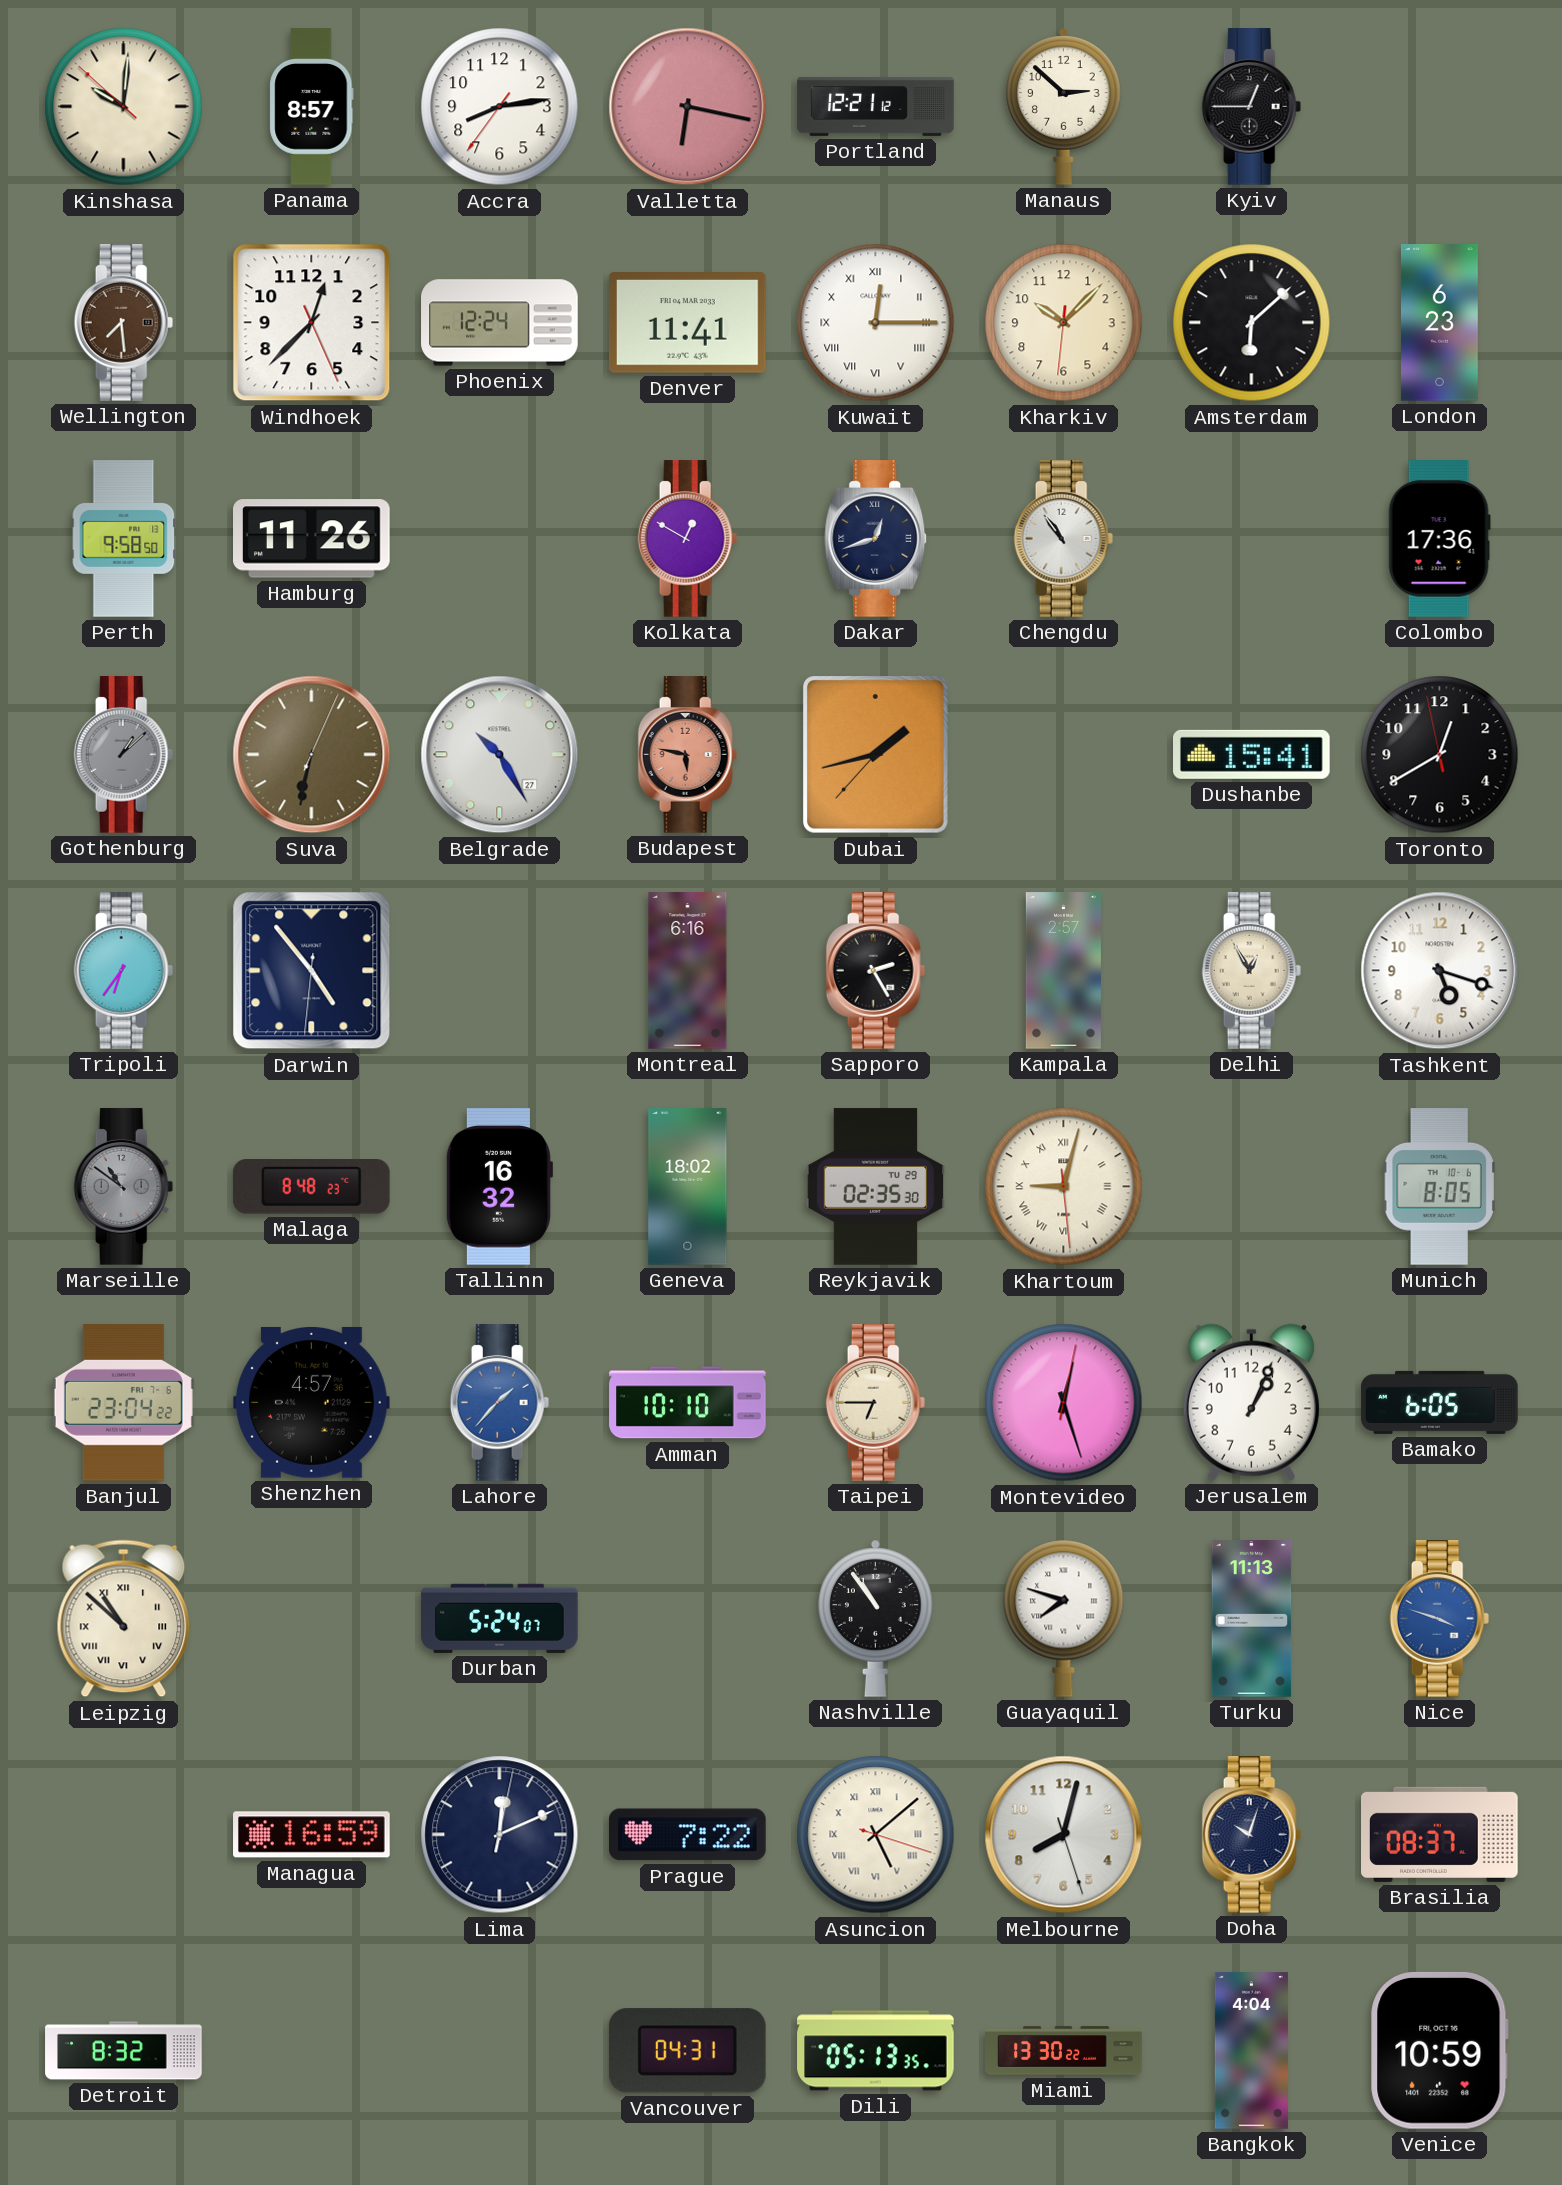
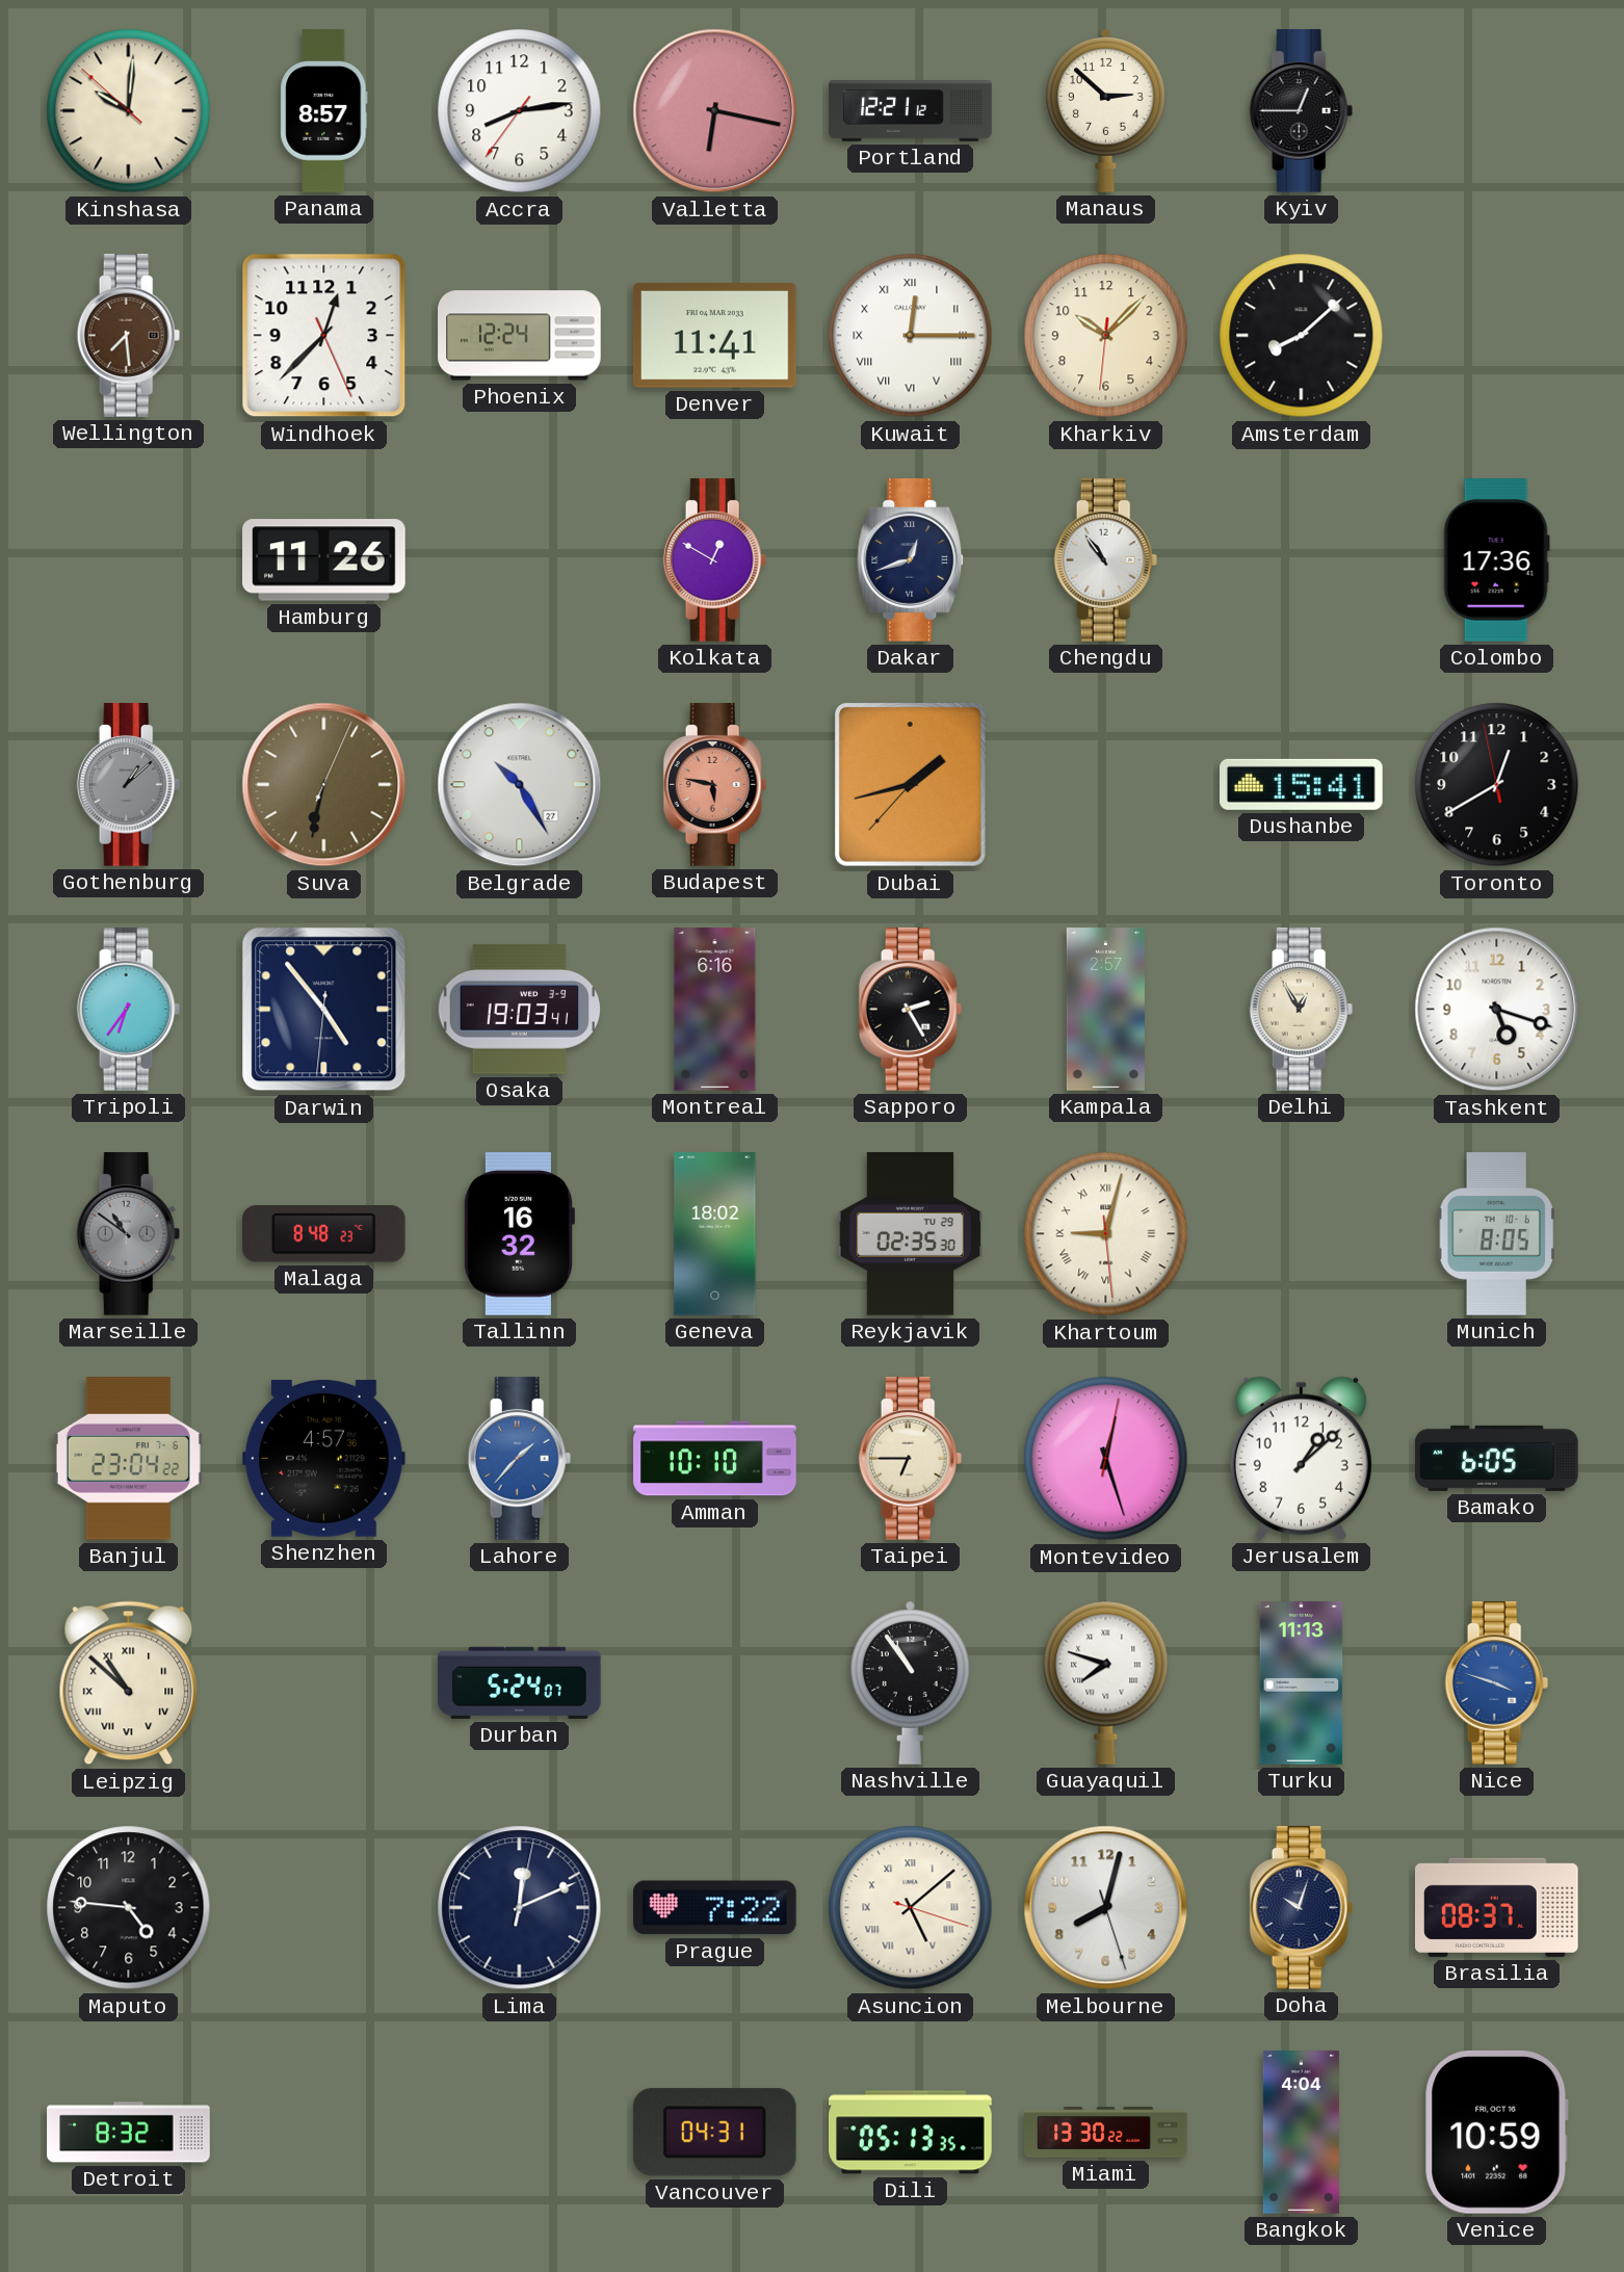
Amsterdam: 6:08 -> 8:08 (1302, 336)
London: 6:23 -> none (1439, 323)
Perth: 9:58 -> none (124, 539)
Osaka: none -> 19:03 (520, 1010)
Jerusalem: 1:04 -> 1:08 (1301, 1458)
Maputo: none -> 4:46 (129, 1908)
Managua: 16:59 -> none (312, 1835)
